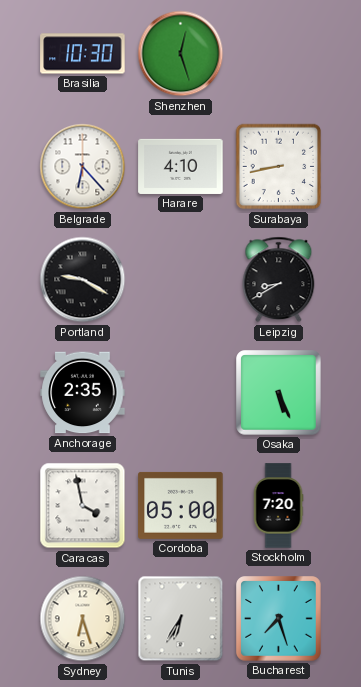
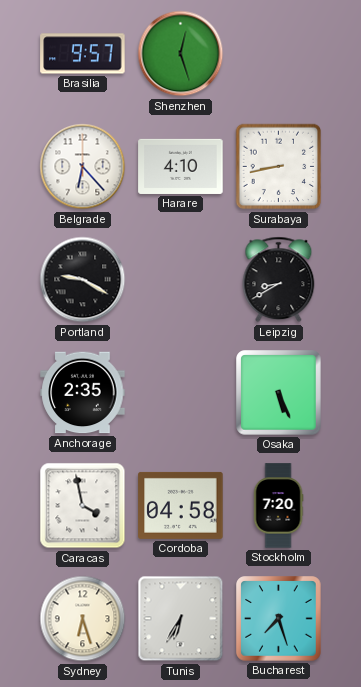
Brasilia: 10:30 -> 9:57 (83, 54)
Cordoba: 05:00 -> 04:58 (181, 505)
